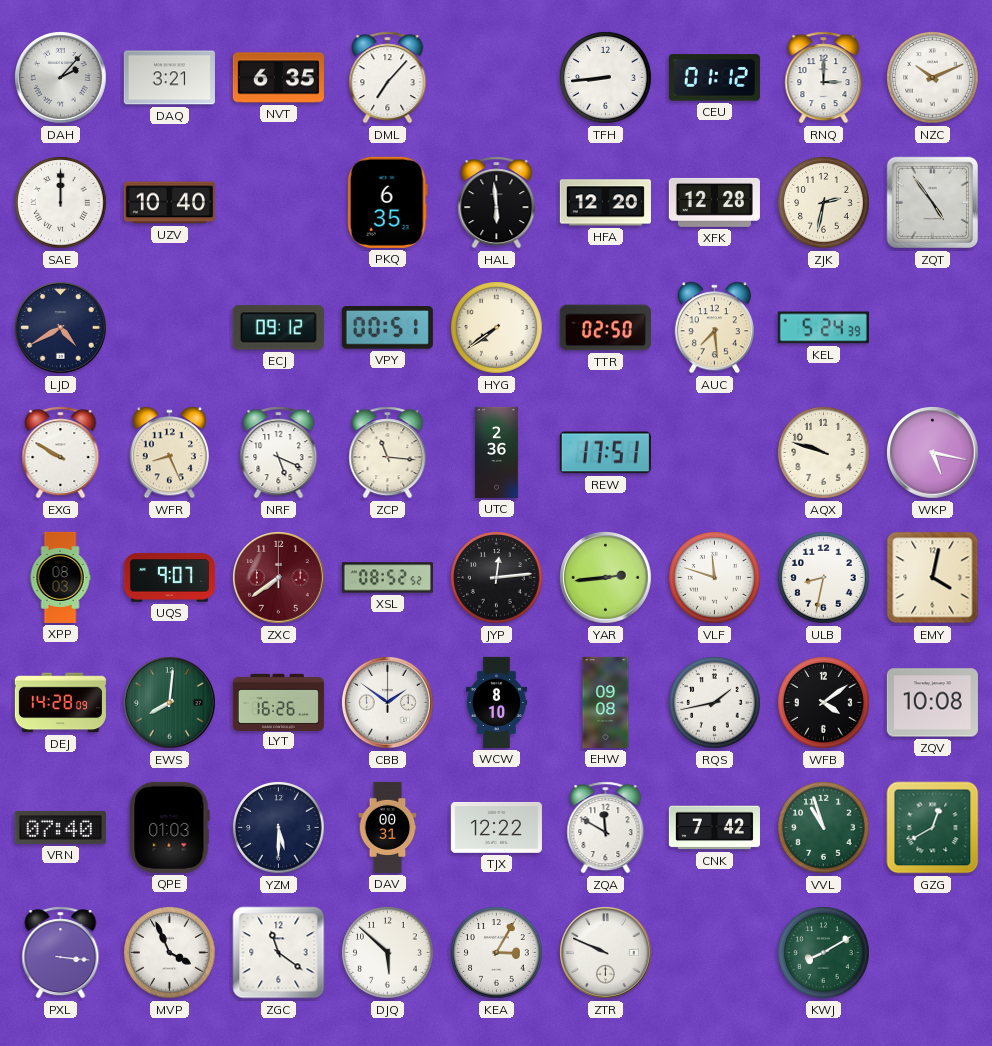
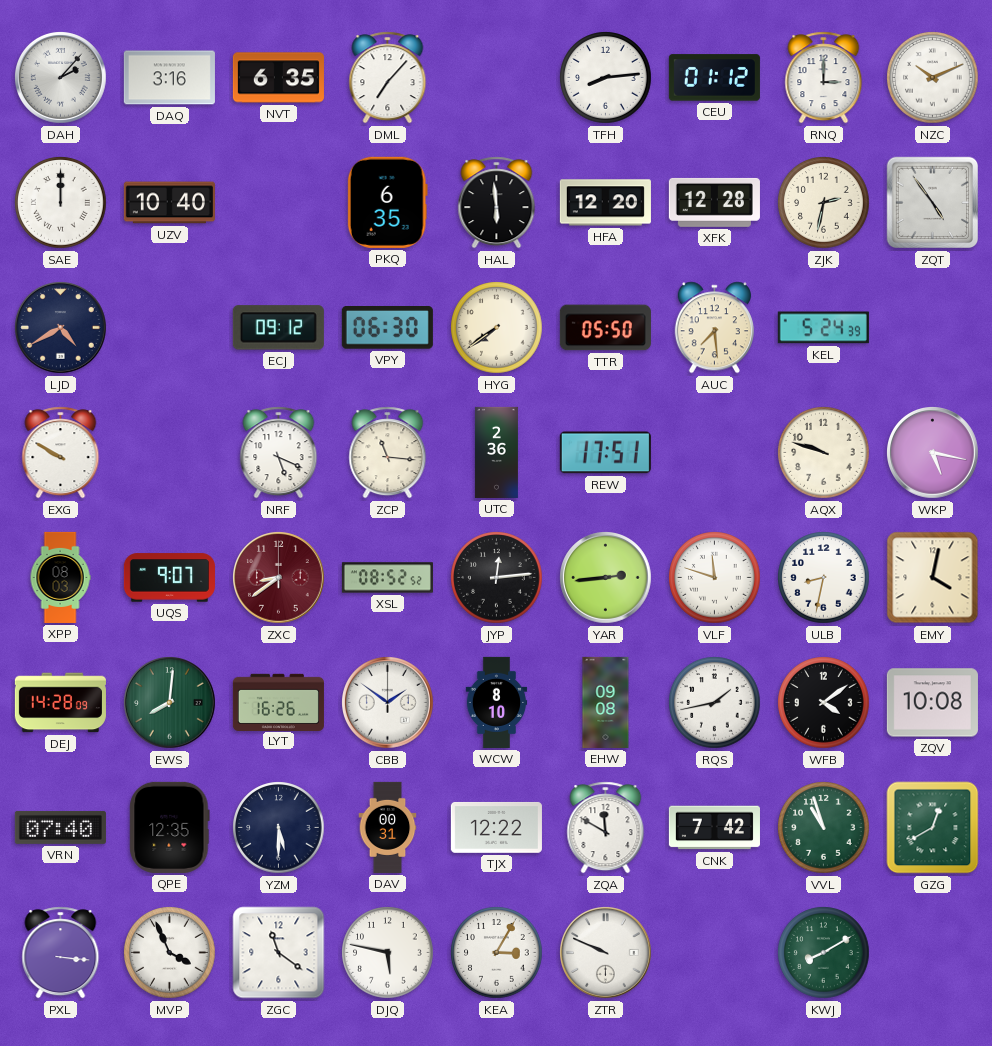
DAQ: 3:21 -> 3:16 (169, 78)
TFH: 8:44 -> 8:14 (606, 78)
VPY: 00:51 -> 06:30 (387, 328)
TTR: 02:50 -> 05:50 (605, 328)
WFR: 8:26 -> none (169, 453)
ZXC: 7:39 -> 8:39 (279, 578)
QPE: 01:03 -> 12:35 (170, 827)
DJQ: 5:52 -> 5:47 (388, 953)
